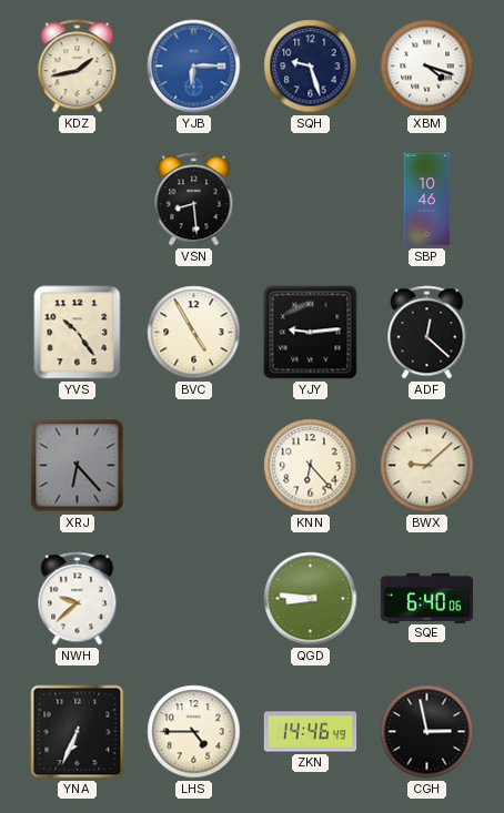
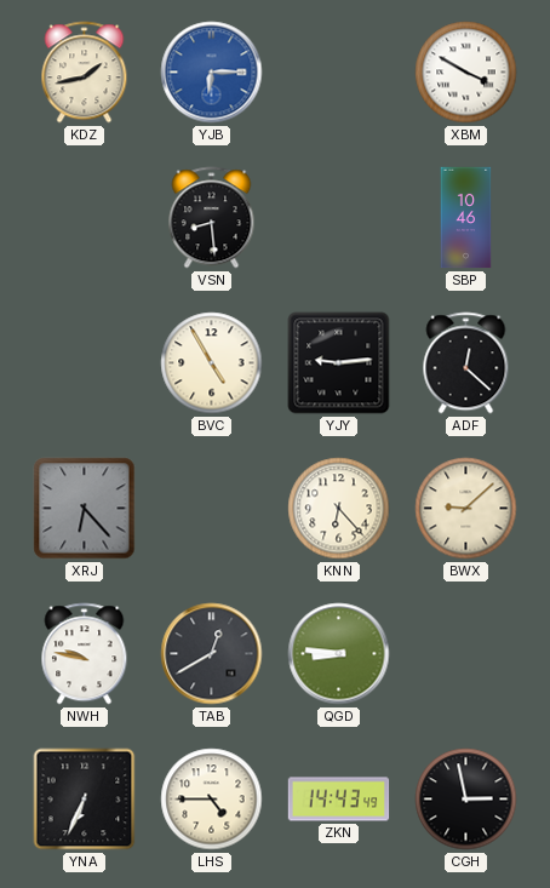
SQH: 9:27 -> none (311, 67)
XBM: 4:18 -> 3:50 (466, 73)
YVS: 10:24 -> none (78, 333)
NWH: 9:38 -> 9:47 (85, 654)
TAB: none -> 12:40 (212, 654)
SQE: 6:40 -> none (427, 598)
ZKN: 14:46 -> 14:43 (339, 800)
